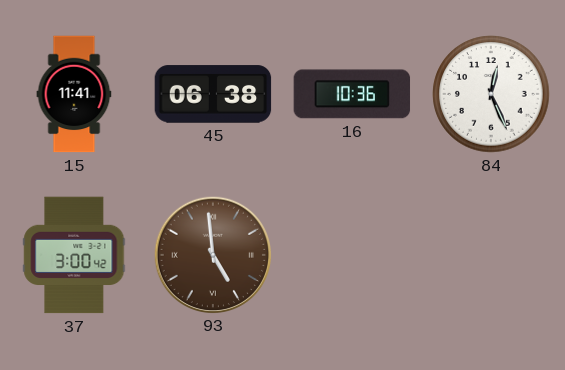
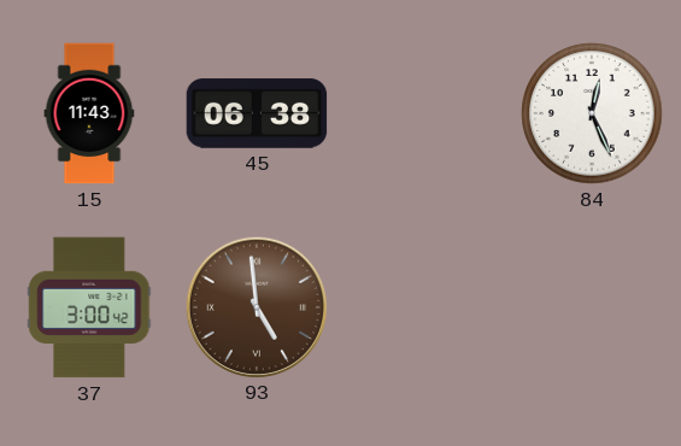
15: 11:41 -> 11:43 (89, 113)
16: 10:36 -> none (352, 94)
